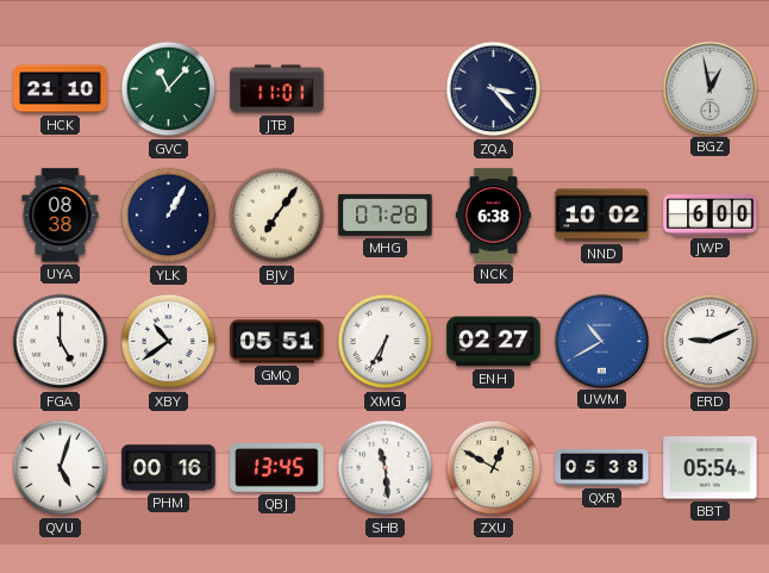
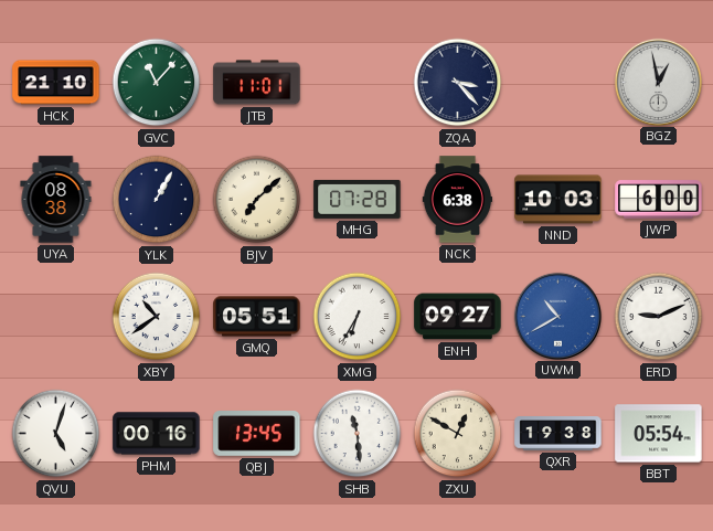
BJV: 7:06 -> 7:08 (257, 200)
NND: 10:02 -> 10:03 (558, 200)
FGA: 5:00 -> none (61, 342)
ENH: 02:27 -> 09:27 (458, 317)
QXR: 05:38 -> 19:38 (558, 434)
